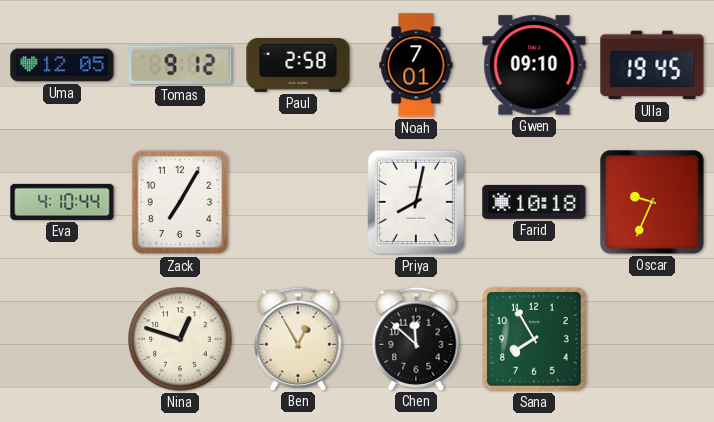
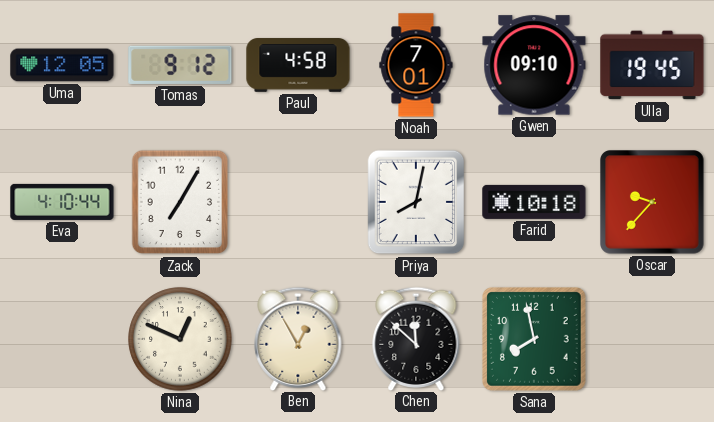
Paul: 2:58 -> 4:58 (298, 65)
Oscar: 9:34 -> 9:37 (653, 203)
Nina: 12:48 -> 12:49 (180, 339)
Sana: 7:55 -> 7:58 (535, 340)
